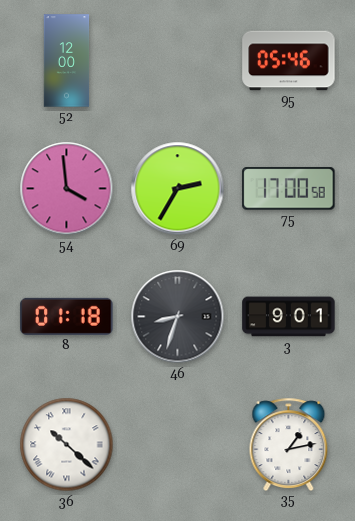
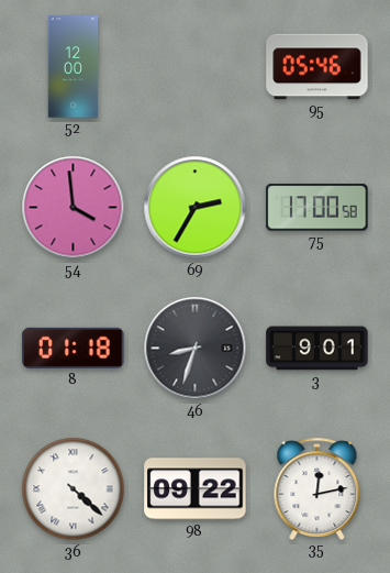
36: 10:22 -> 4:22 (74, 489)
98: none -> 09:22 (196, 489)
35: 1:13 -> 12:13 (317, 488)
